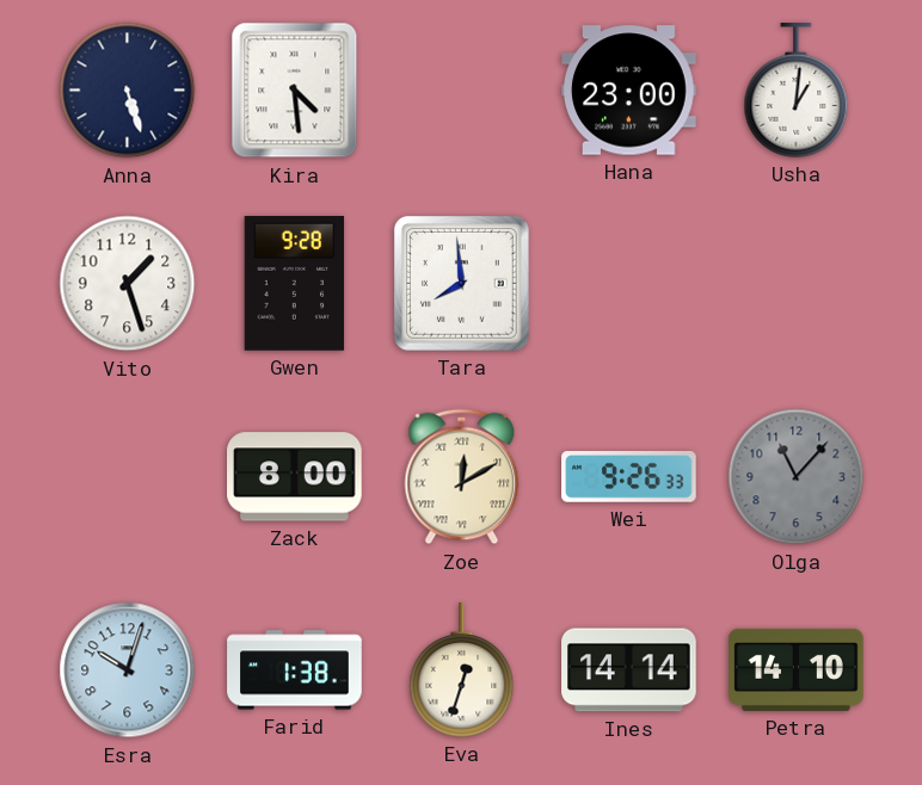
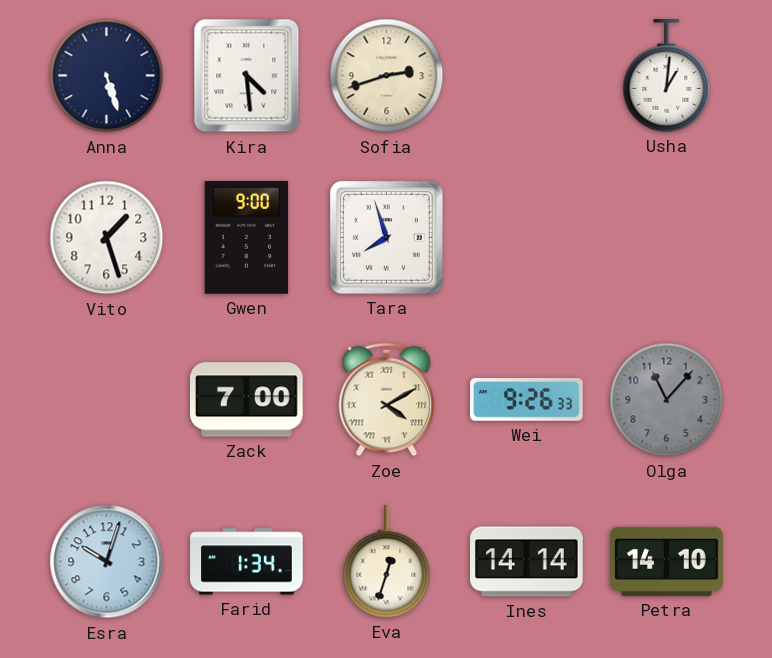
Sofia: none -> 2:42 (387, 76)
Hana: 23:00 -> none (629, 91)
Gwen: 9:28 -> 9:00 (247, 238)
Tara: 7:59 -> 7:57 (387, 238)
Zack: 8:00 -> 7:00 (247, 400)
Zoe: 12:10 -> 4:10 (387, 400)
Farid: 1:38 -> 1:34 (247, 562)
